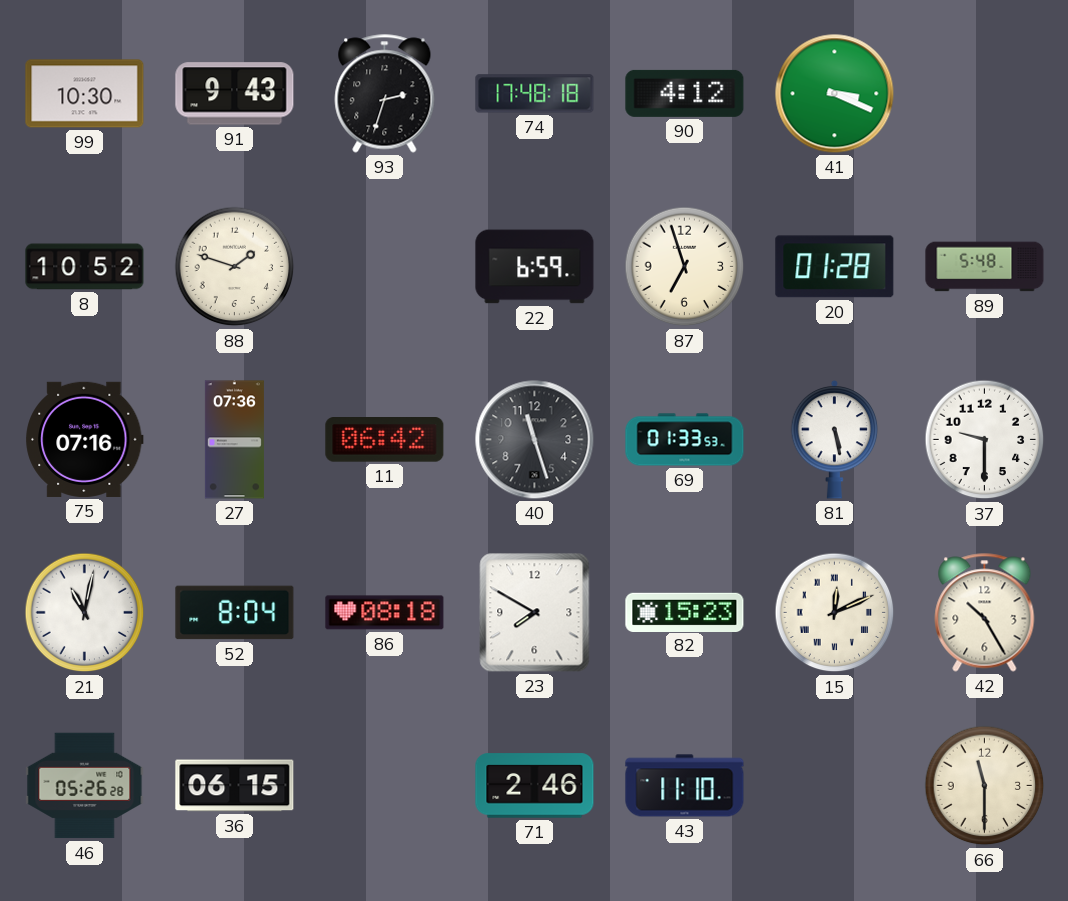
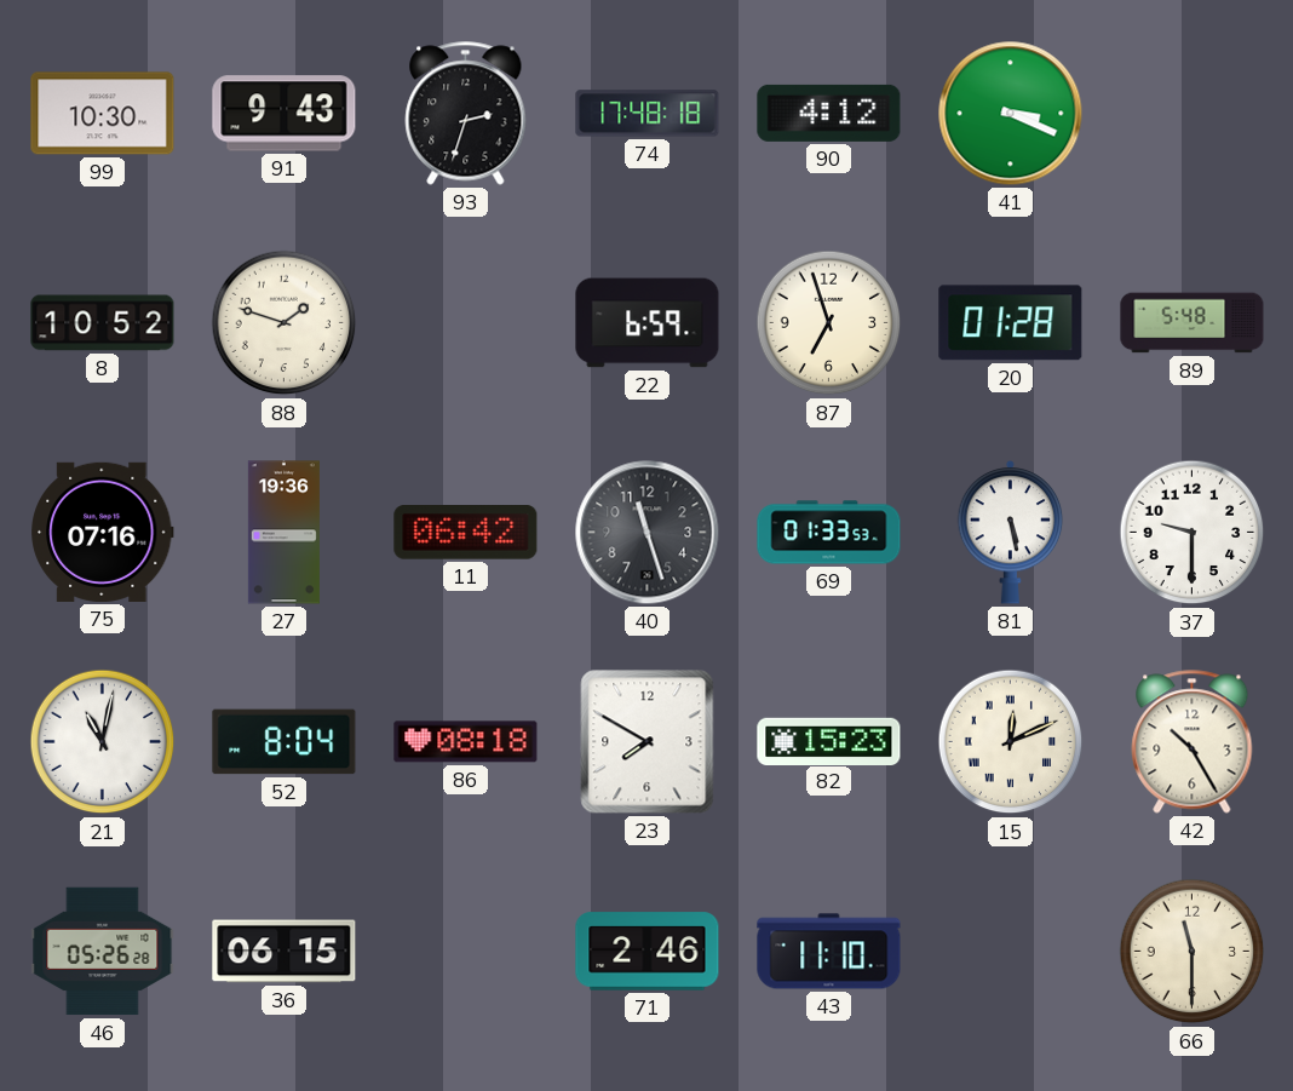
27: 07:36 -> 19:36 (283, 533)
